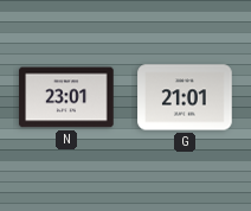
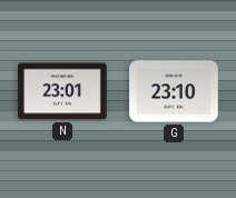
G: 21:01 -> 23:10 (174, 91)
